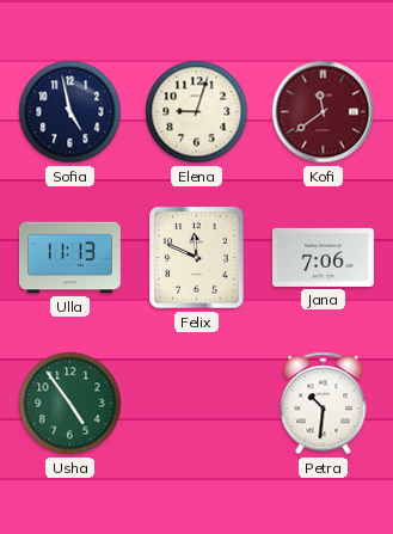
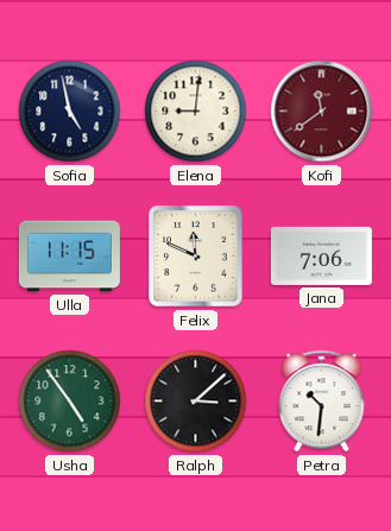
Elena: 9:03 -> 9:01 (196, 112)
Ulla: 11:13 -> 11:15 (69, 257)
Ralph: none -> 3:08 (196, 402)
